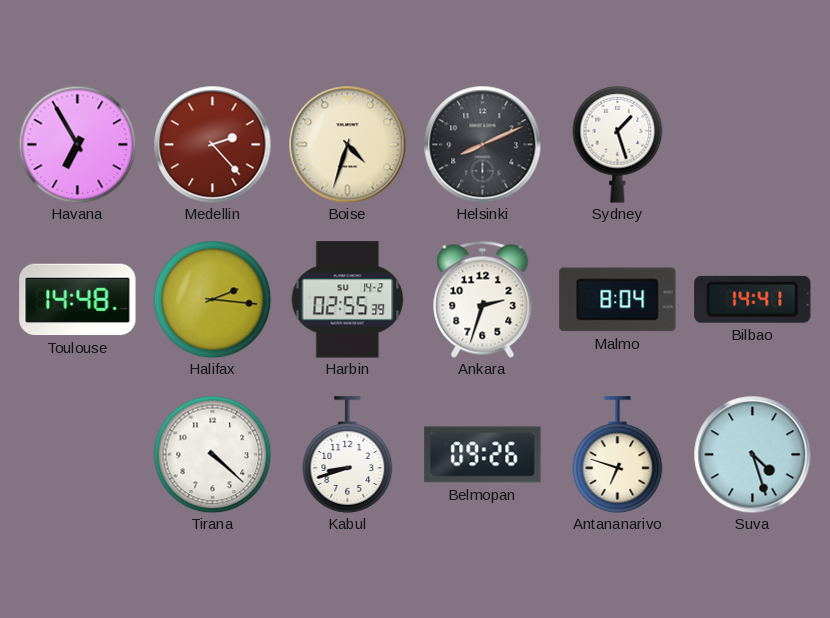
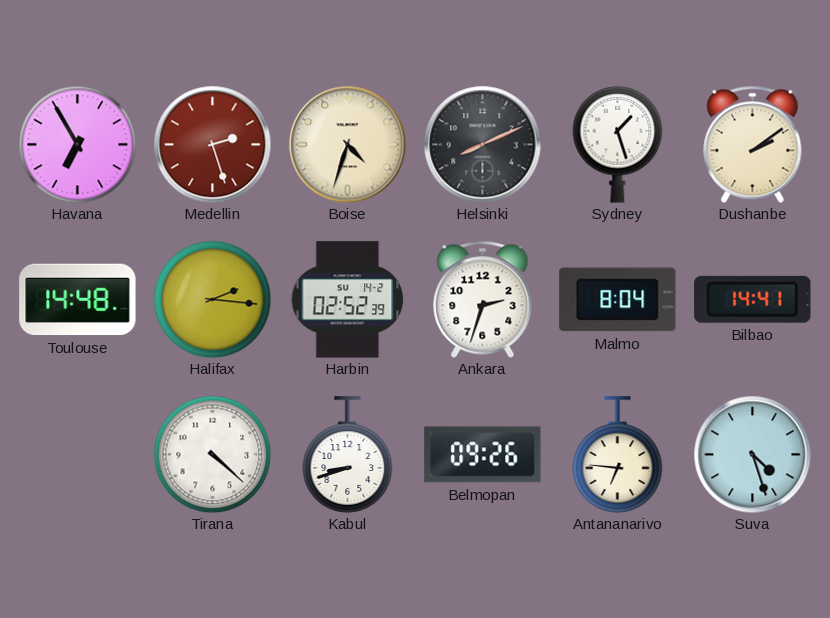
Medellin: 2:23 -> 2:27 (212, 144)
Dushanbe: none -> 2:09 (753, 144)
Harbin: 02:55 -> 02:52 (348, 300)
Antananarivo: 6:48 -> 6:46 (618, 455)
